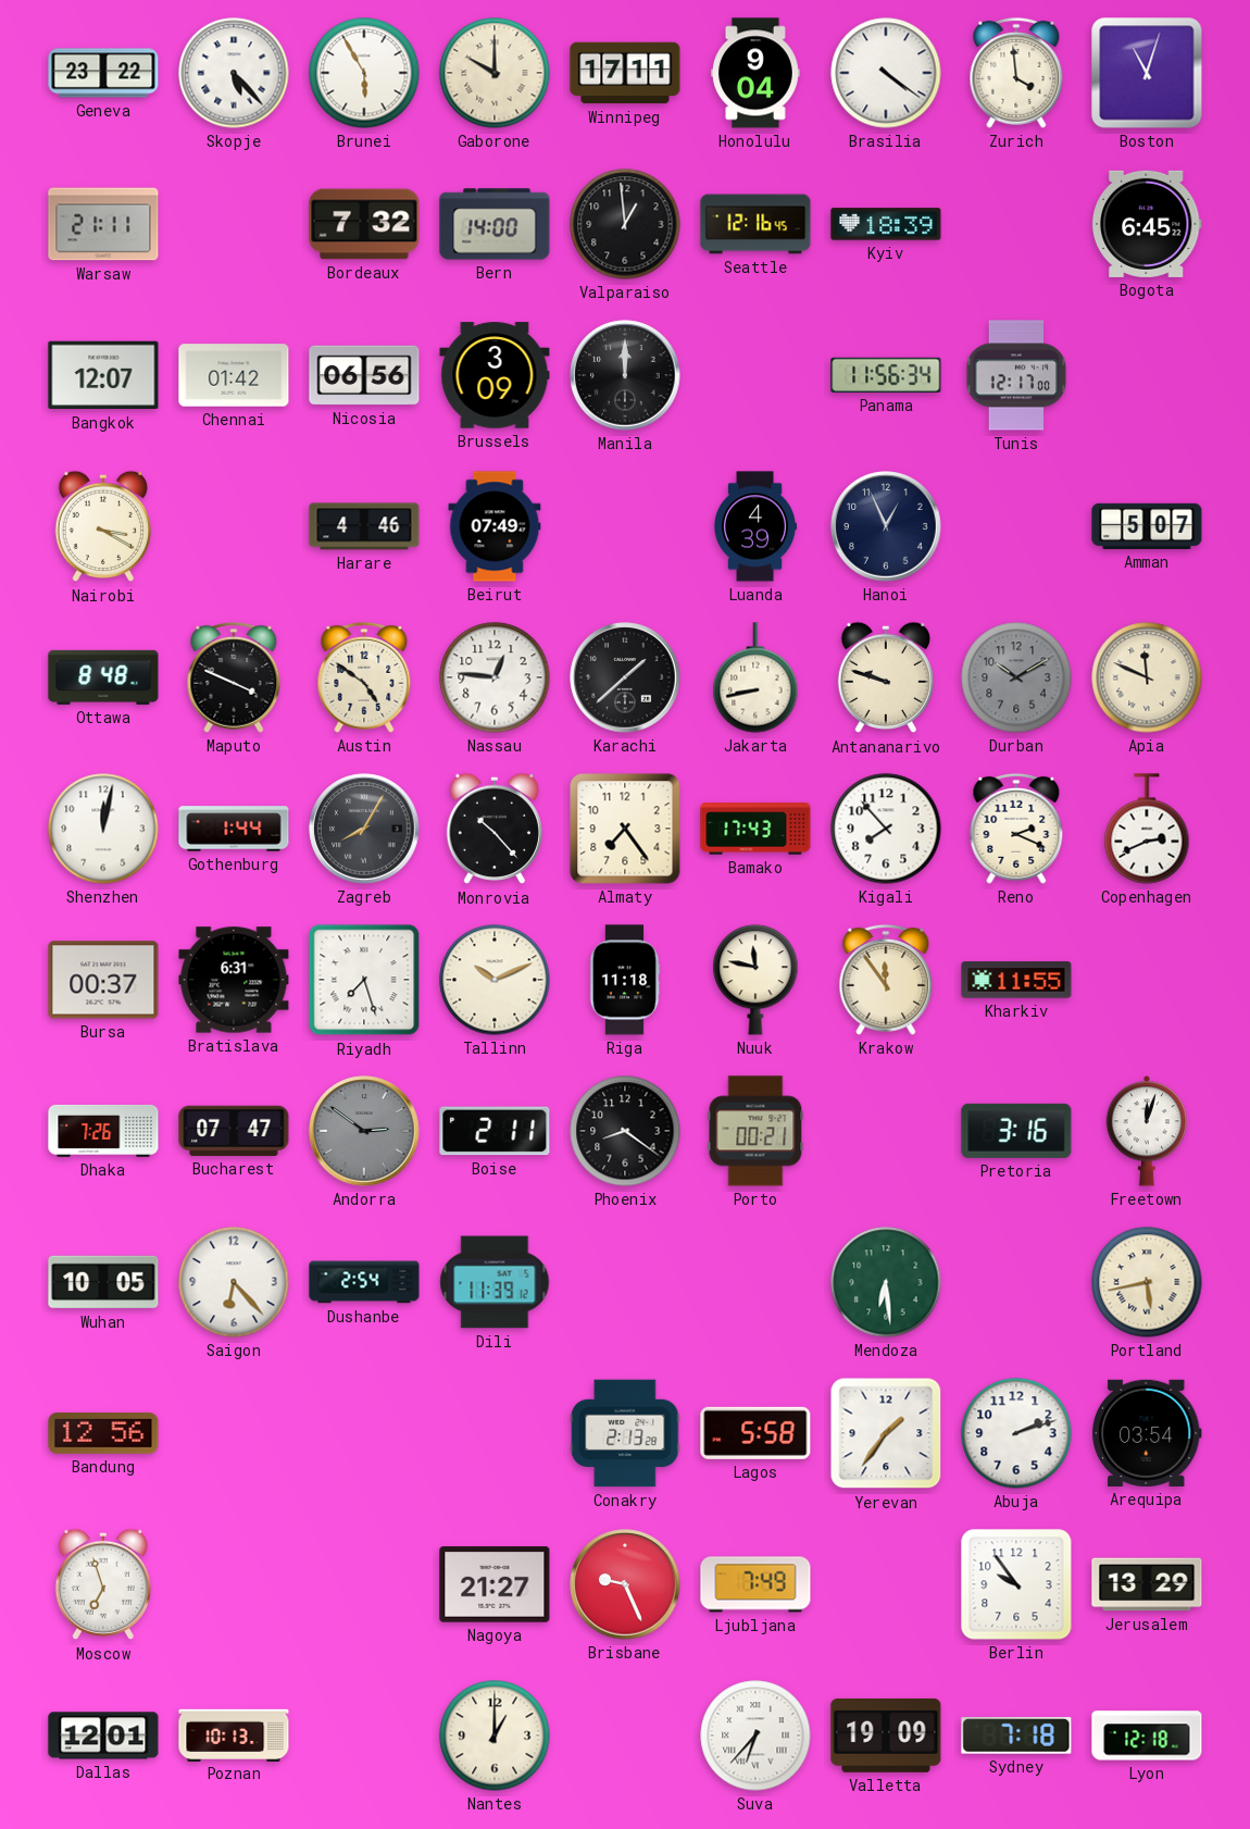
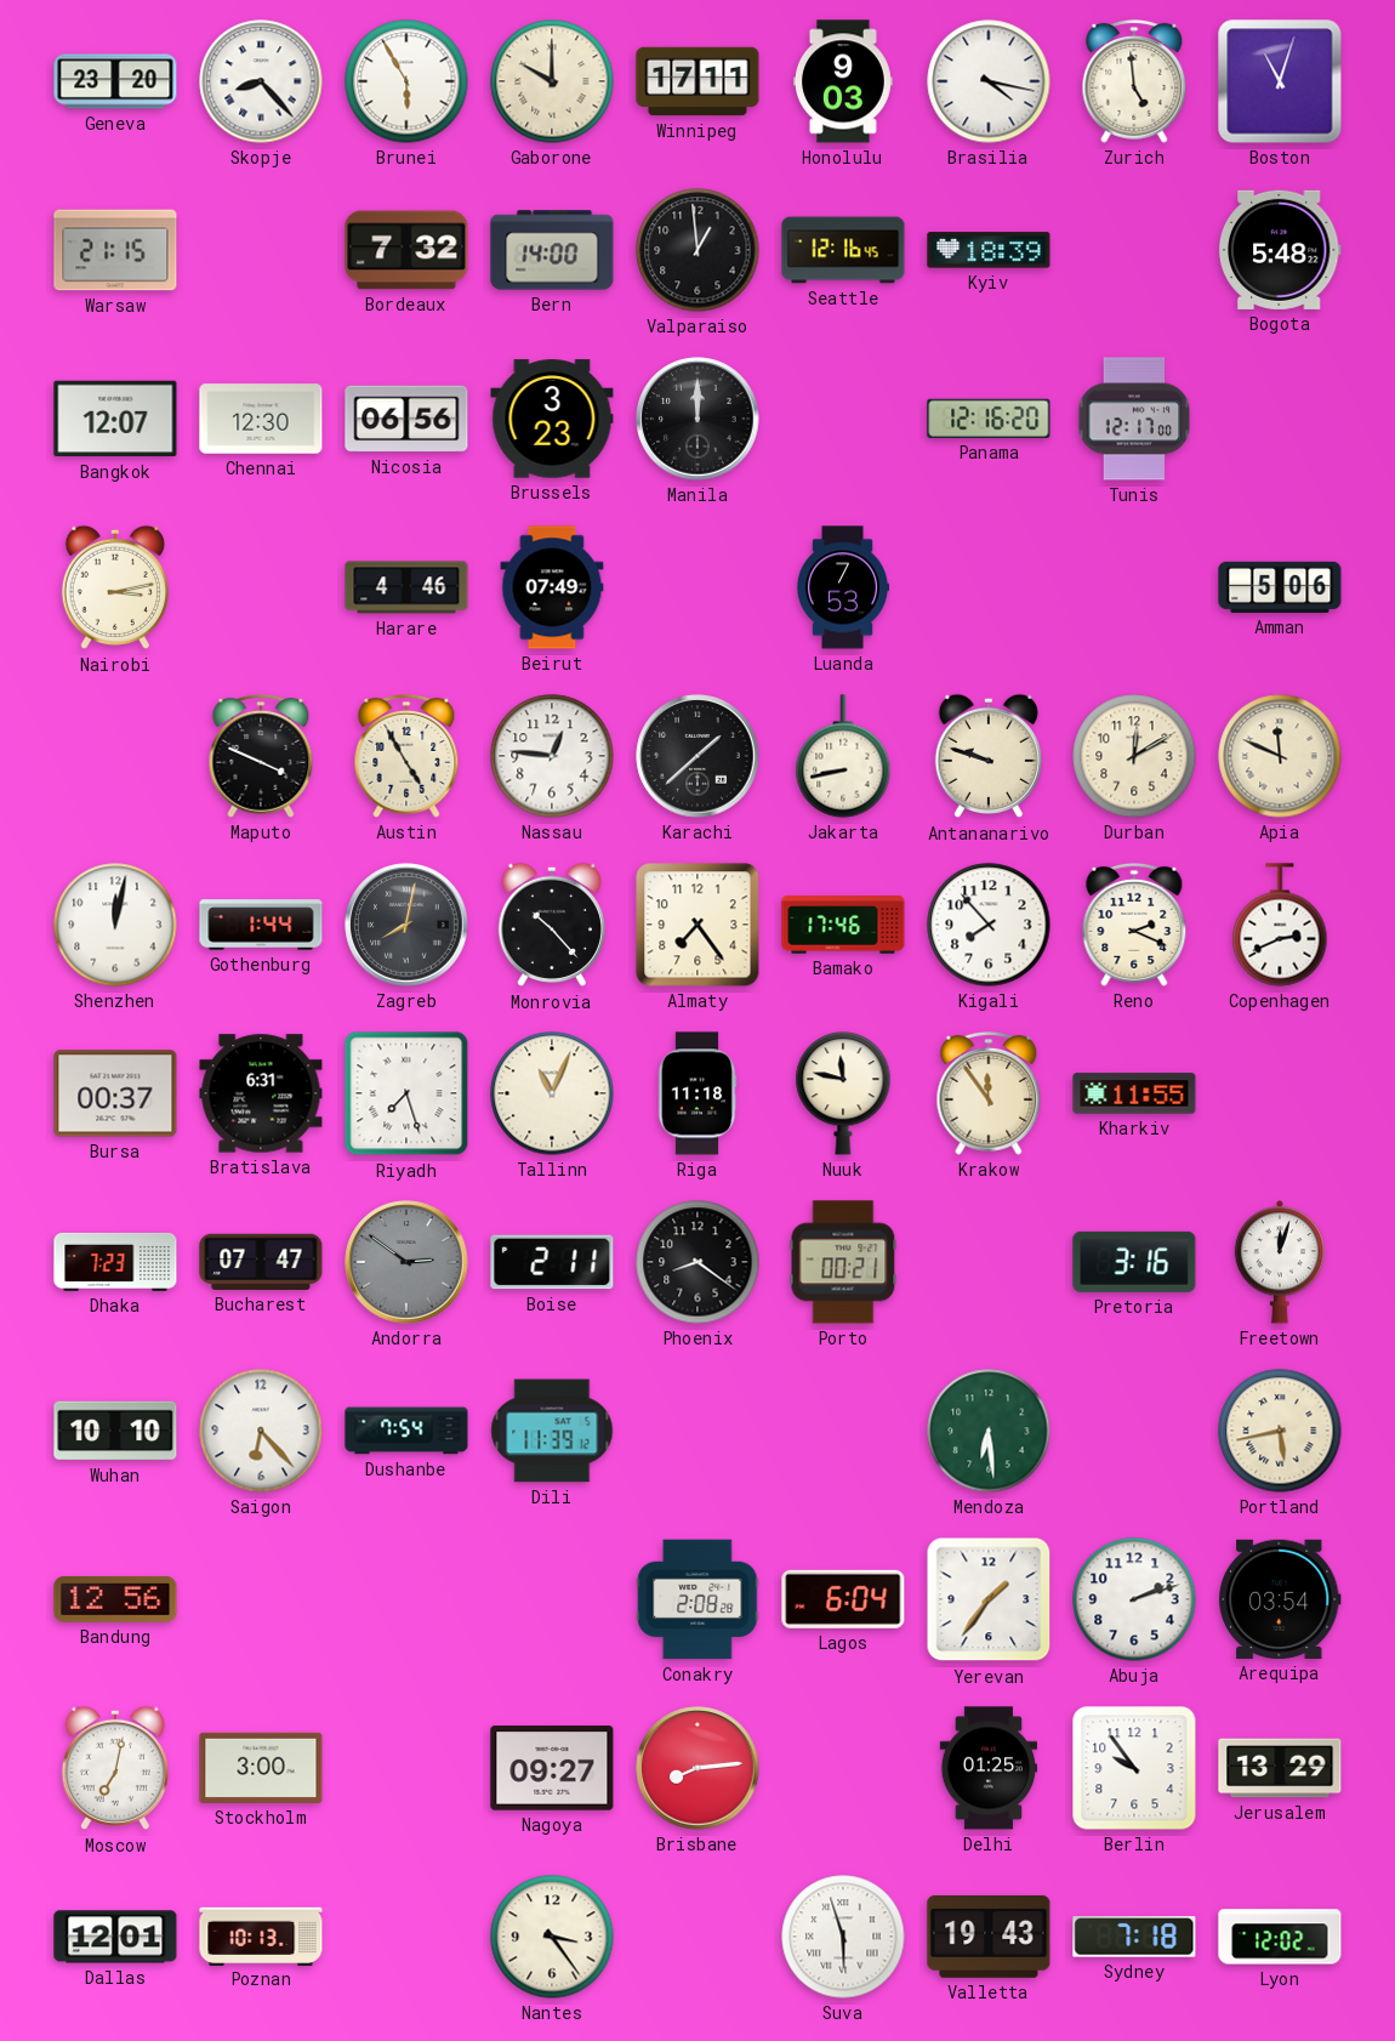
Geneva: 23:22 -> 23:20 (115, 81)
Skopje: 5:23 -> 8:23 (261, 81)
Honolulu: 9:04 -> 9:03 (843, 81)
Brasilia: 4:21 -> 4:17 (989, 81)
Zurich: 3:59 -> 4:59 (1134, 81)
Warsaw: 21:11 -> 21:15 (115, 250)
Bogota: 6:45 -> 5:48 (1280, 250)
Chennai: 01:42 -> 12:30 (261, 419)
Brussels: 3:09 -> 3:23 (552, 419)
Panama: 11:56 -> 12:16 (989, 419)
Nairobi: 3:20 -> 3:13 (114, 587)
Luanda: 4:39 -> 7:53 (842, 587)
Hanoi: 12:56 -> none (886, 526)
Amman: 5:07 -> 5:06 (1280, 587)
Ottawa: 8:48 -> none (103, 677)
Austin: 4:51 -> 4:55 (406, 756)
Durban: 10:10 -> 12:10 (1134, 756)
Durban dial: grey -> cream (1134, 756)
Zagreb: 8:05 -> 8:02 (406, 925)
Bamako: 17:43 -> 17:46 (843, 925)
Tallinn: 10:11 -> 11:04 (552, 1093)
Dhaka: 7:26 -> 7:23 (115, 1262)
Wuhan: 10:05 -> 10:10 (115, 1431)
Dushanbe: 2:54 -> 7:54 (406, 1431)
Conakry: 2:13 -> 2:08 (698, 1599)
Lagos: 5:58 -> 6:04 (843, 1599)
Moscow: 6:57 -> 7:02 (114, 1768)
Stockholm: none -> 3:00 (261, 1768)
Nagoya: 21:27 -> 09:27 (552, 1768)
Brisbane: 9:26 -> 8:14 (698, 1768)
Ljubljana: 7:49 -> none (755, 1584)
Delhi: none -> 01:25 (989, 1768)
Nantes: 1:00 -> 3:24 (552, 1937)
Suva: 6:37 -> 5:57 (843, 1937)
Valletta: 19:09 -> 19:43 (989, 1937)
Lyon: 12:18 -> 12:02 (1280, 1937)
